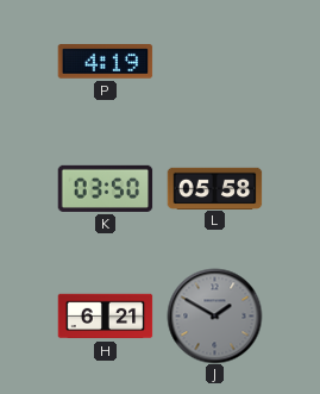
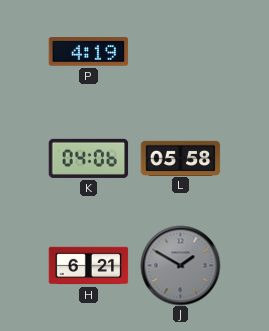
K: 03:50 -> 04:06 (88, 158)
